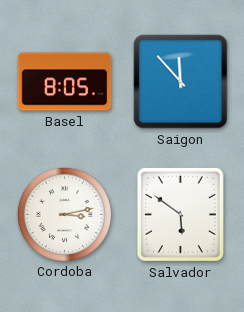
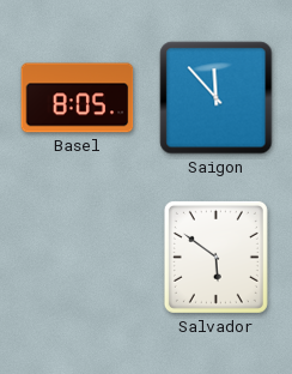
Cordoba: 3:13 -> none (64, 214)
